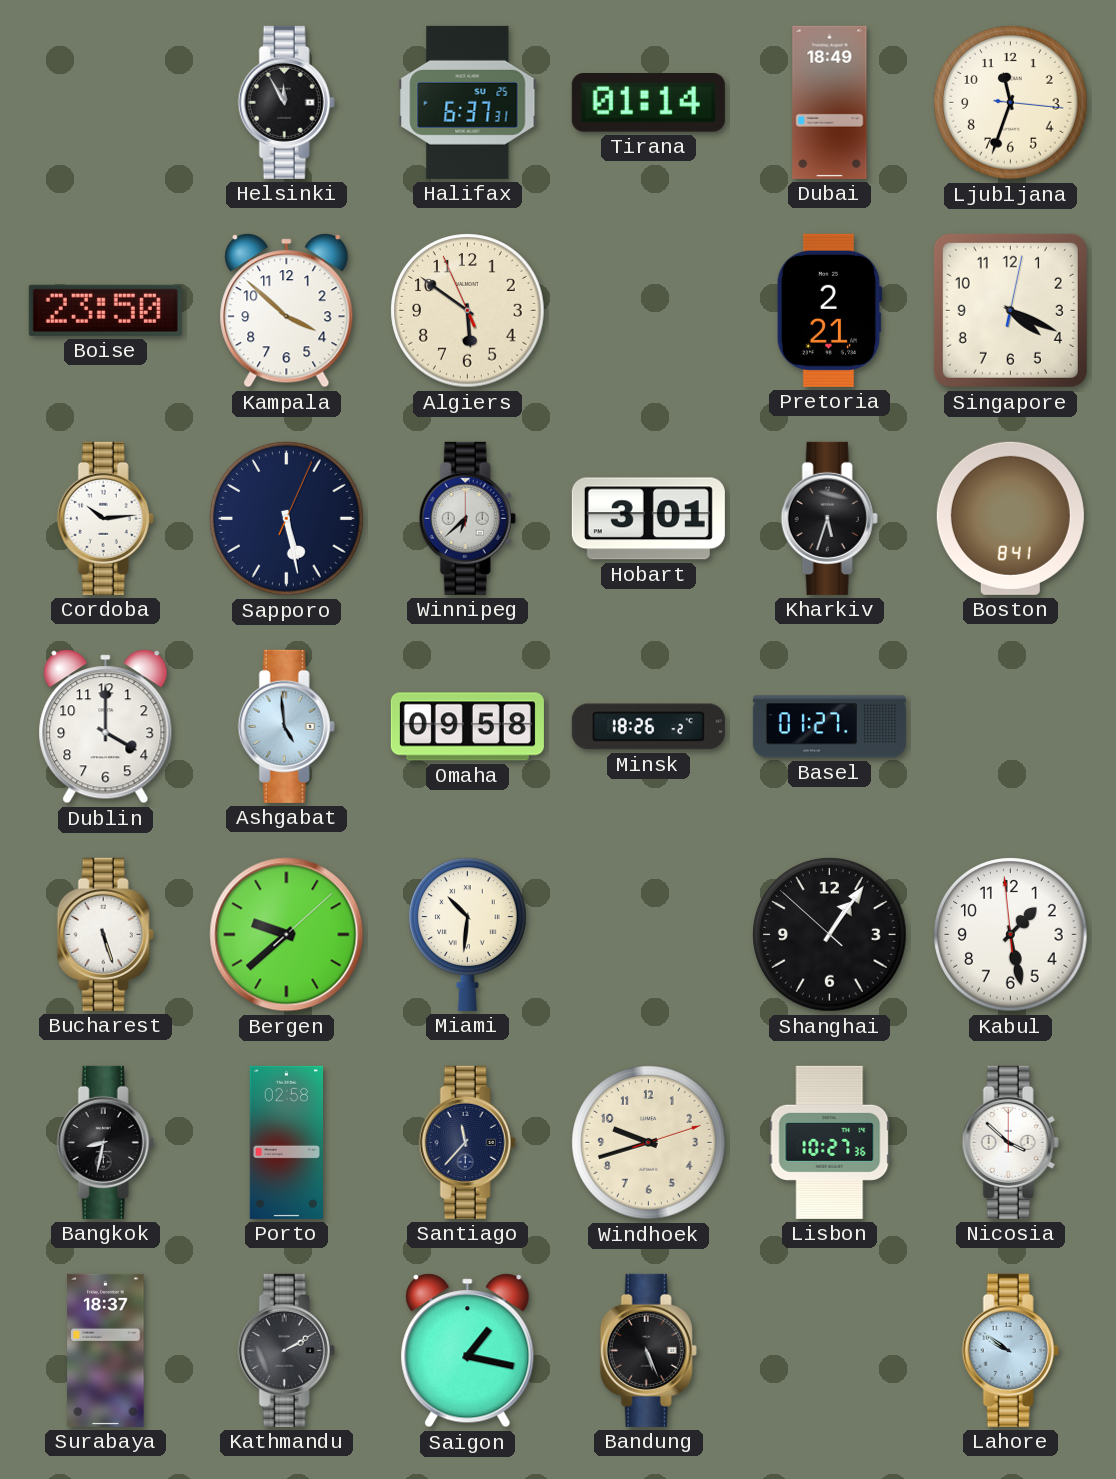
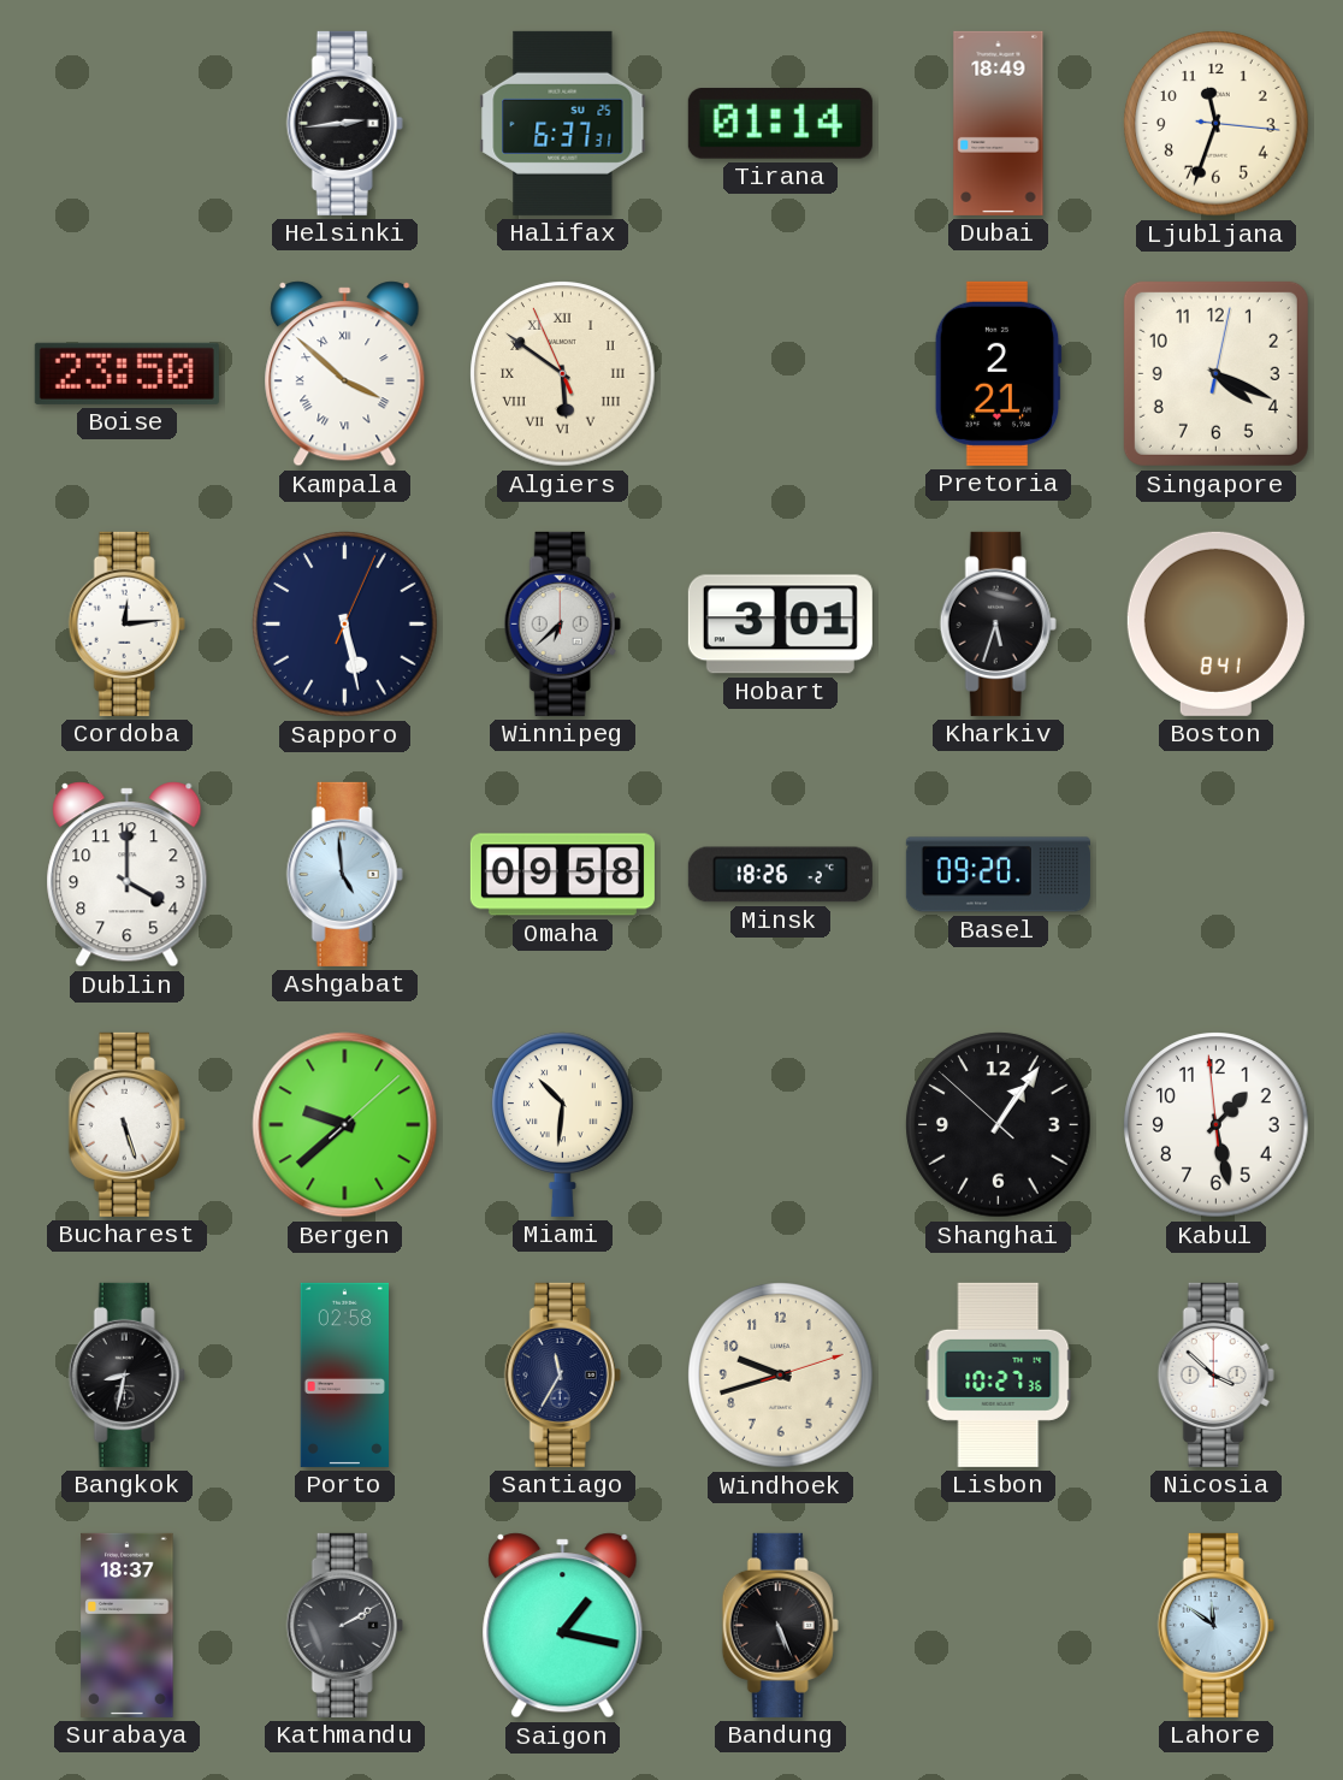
Helsinki: 11:55 -> 2:44 (344, 123)
Kampala numerals: Arabic -> Roman (345, 374)
Algiers numerals: Arabic -> Roman (563, 374)
Cordoba: 10:14 -> 12:14 (126, 623)
Basel: 01:27 -> 09:20 (998, 875)
Santiago: 11:37 -> 11:35 (562, 1374)
Lahore: 9:51 -> 11:51 (1215, 1625)
